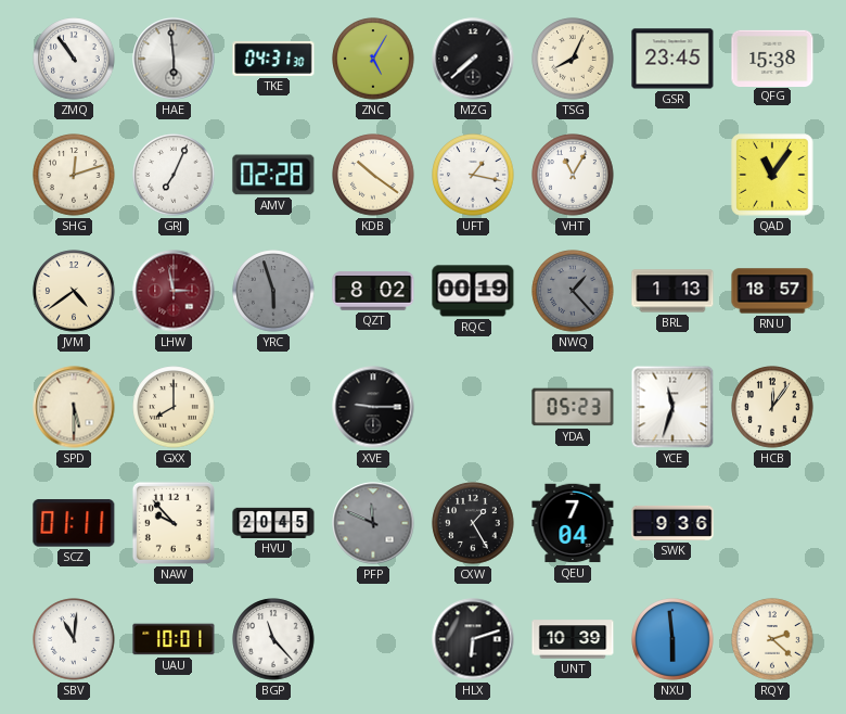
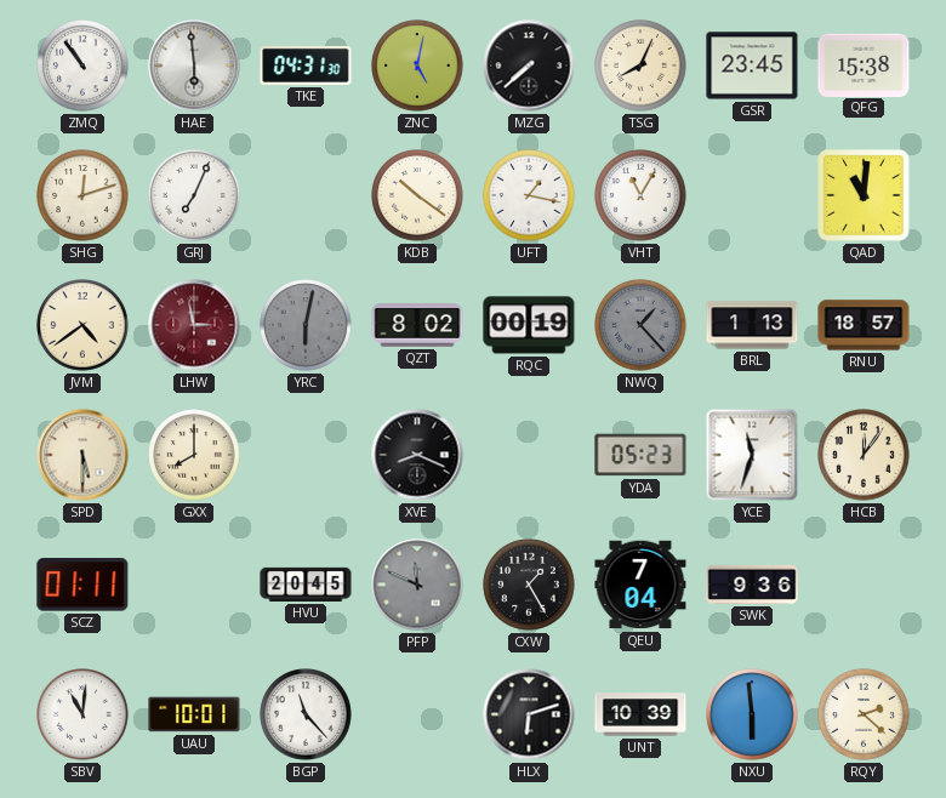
ZNC: 5:05 -> 5:02 (417, 65)
AMV: 02:28 -> none (273, 175)
QAD: 11:06 -> 11:01 (864, 195)
YRC: 5:57 -> 6:02 (306, 325)
XVE: 9:15 -> 8:19 (417, 455)
NAW: 9:53 -> none (174, 523)
